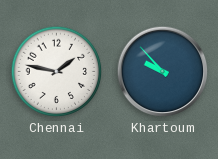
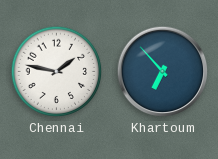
Khartoum: 9:53 -> 6:53 (163, 72)
